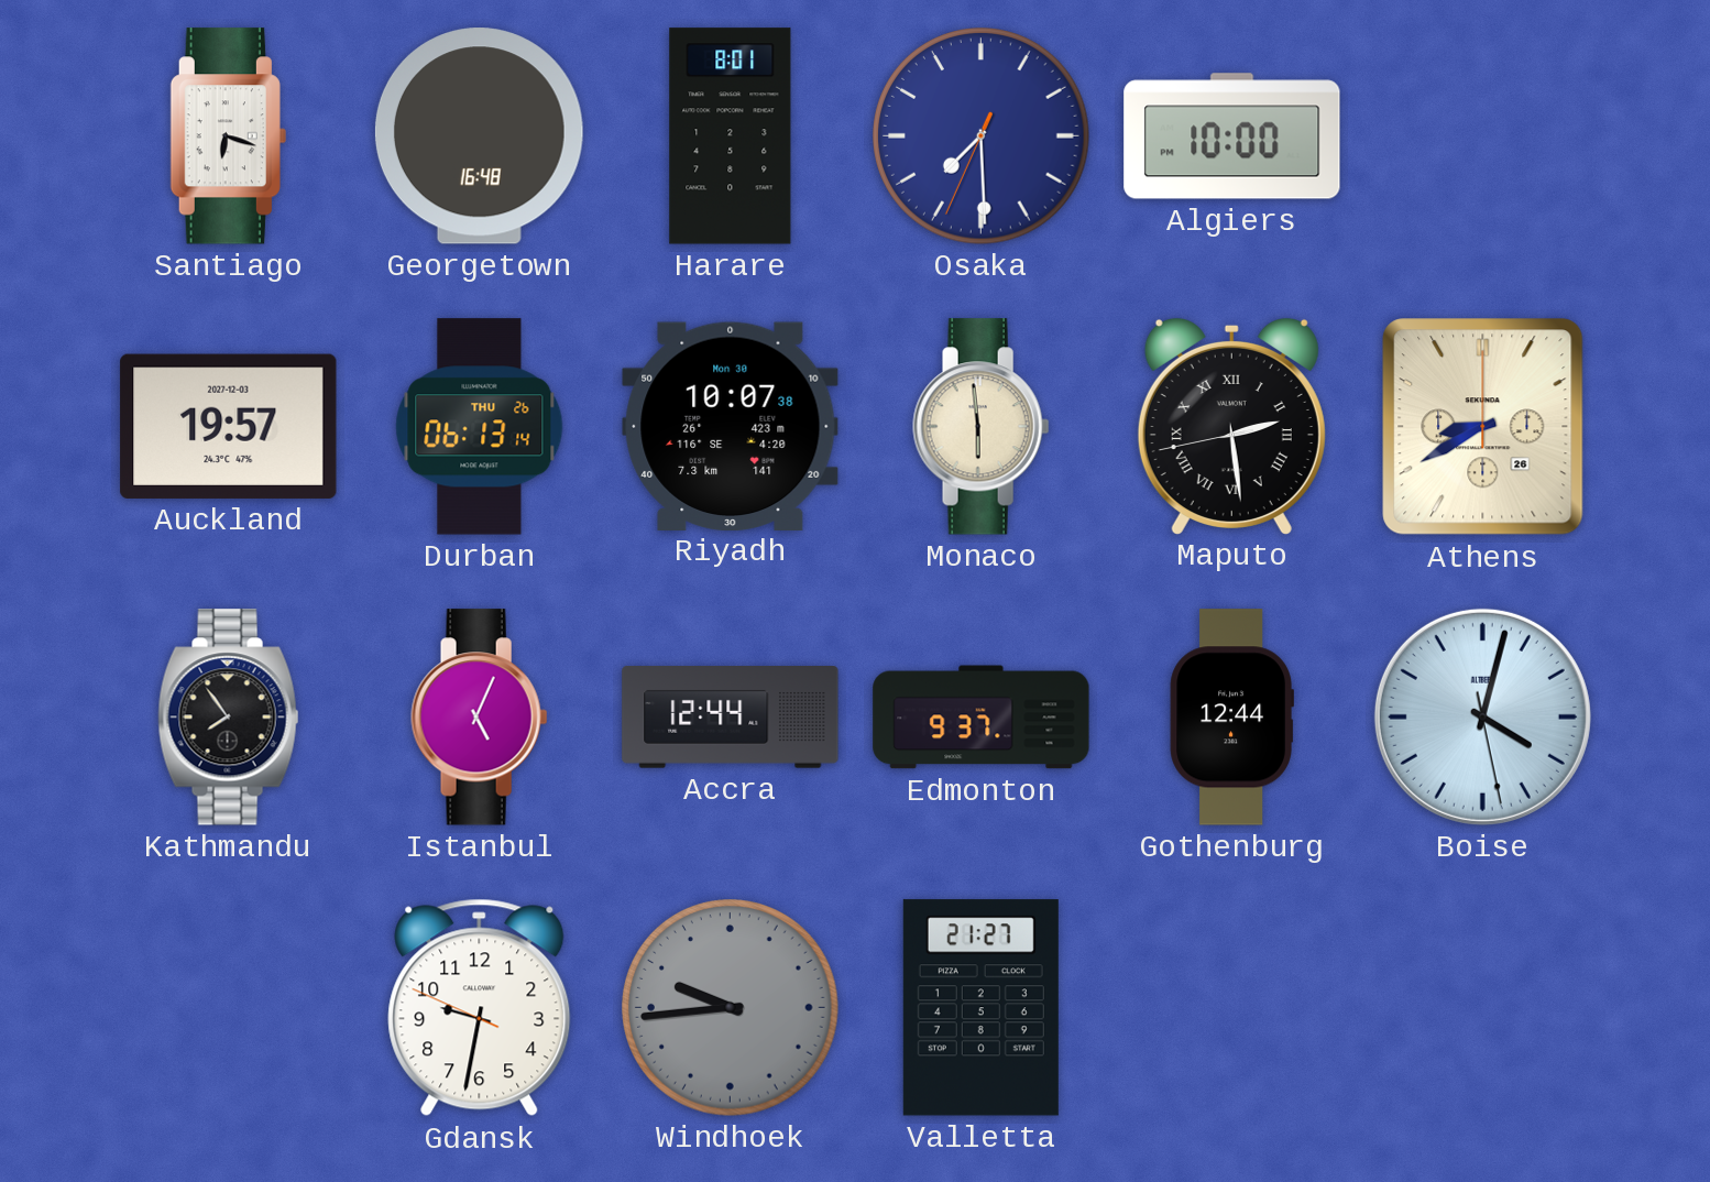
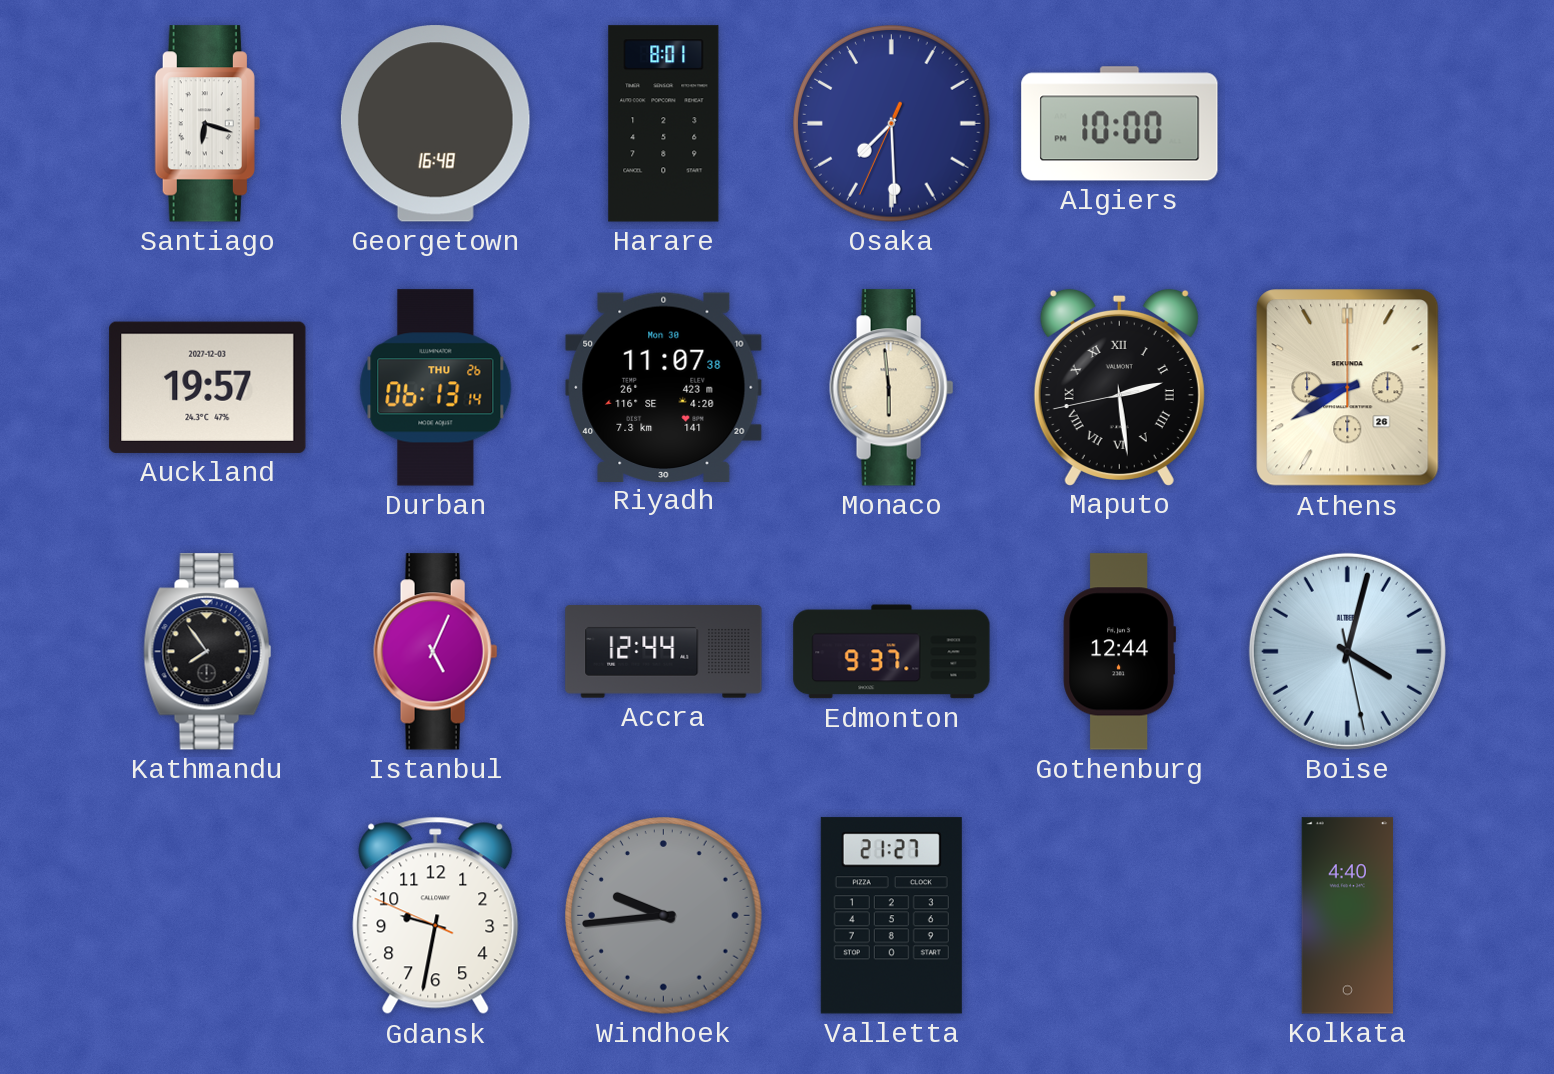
Riyadh: 10:07 -> 11:07 (664, 387)
Kolkata: none -> 4:40 (1347, 916)
